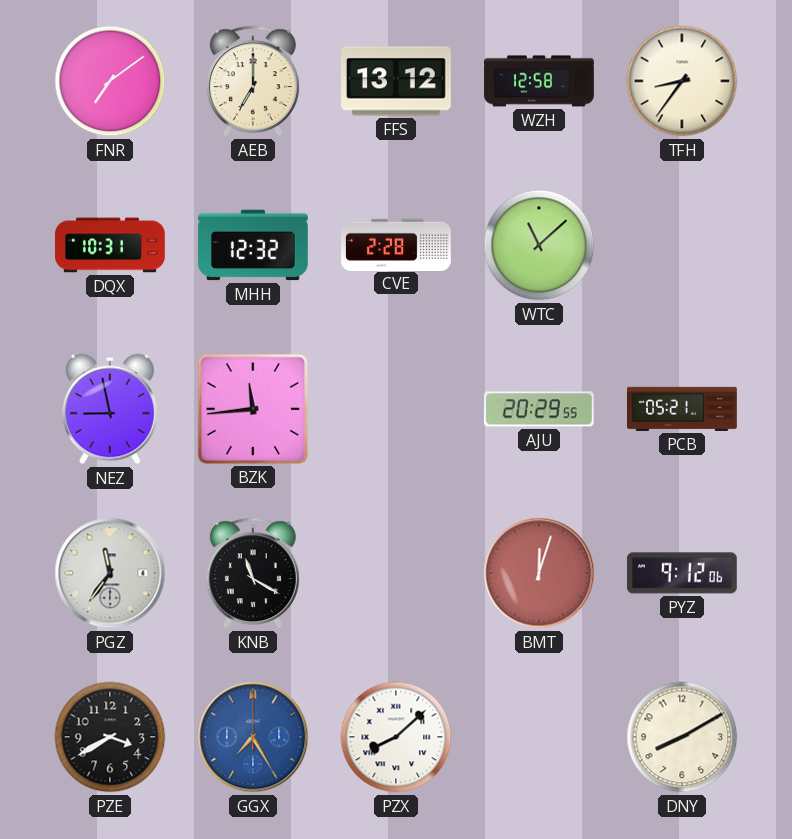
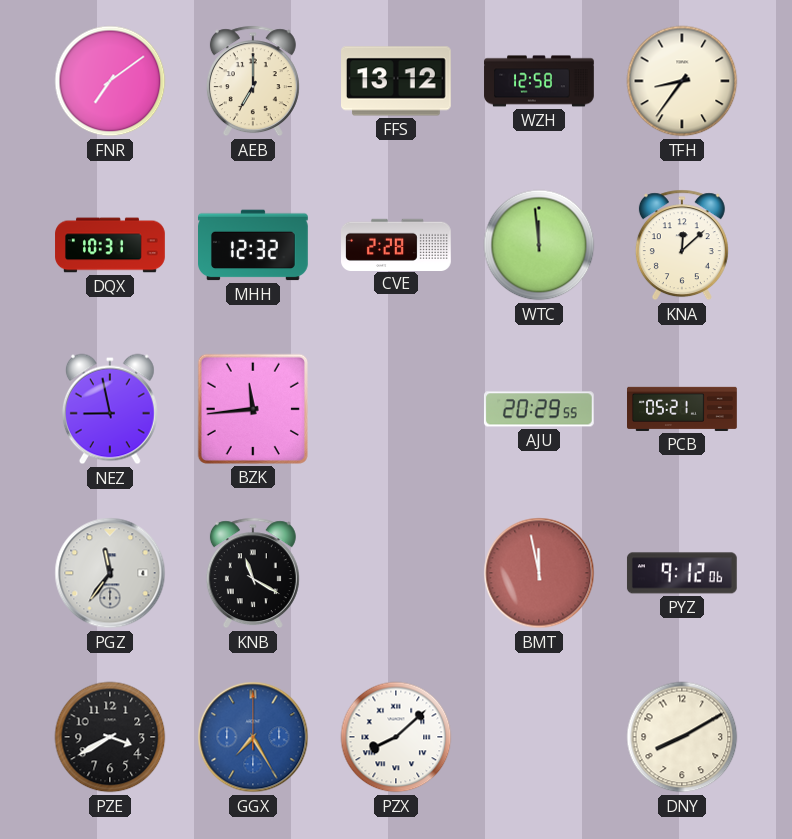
WTC: 11:08 -> 11:59 (539, 245)
KNA: none -> 12:08 (682, 245)
BMT: 12:03 -> 11:58 (539, 573)
